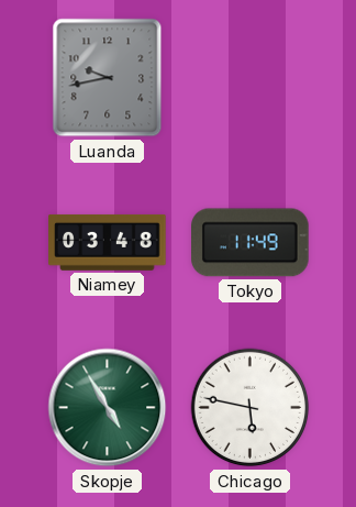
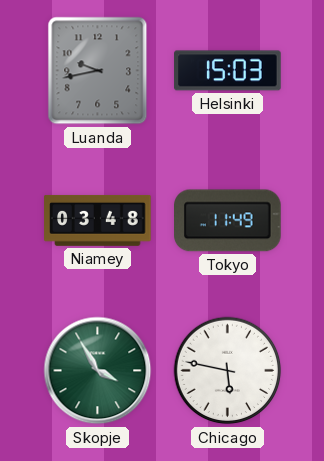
Helsinki: none -> 15:03 (228, 71)
Skopje: 4:55 -> 3:55 (98, 371)
